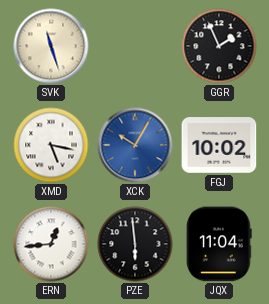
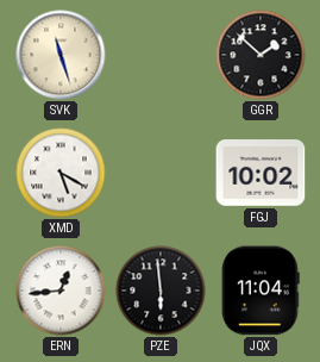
GGR: 1:56 -> 1:52 (261, 55)
XMD: 5:17 -> 5:20 (61, 173)
XCK: 10:05 -> none (135, 145)
